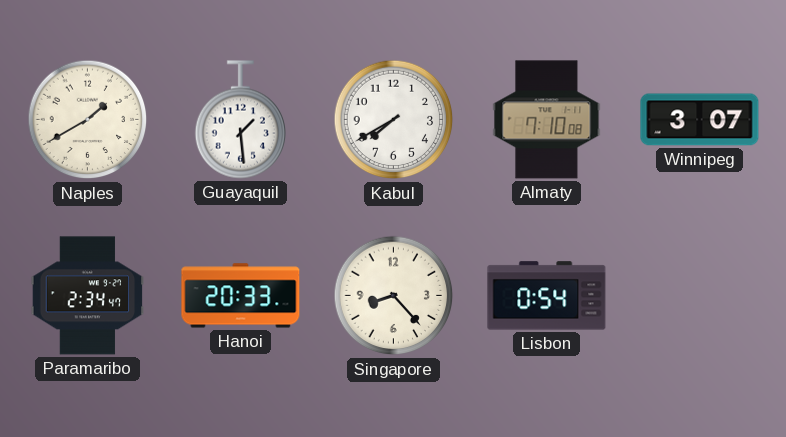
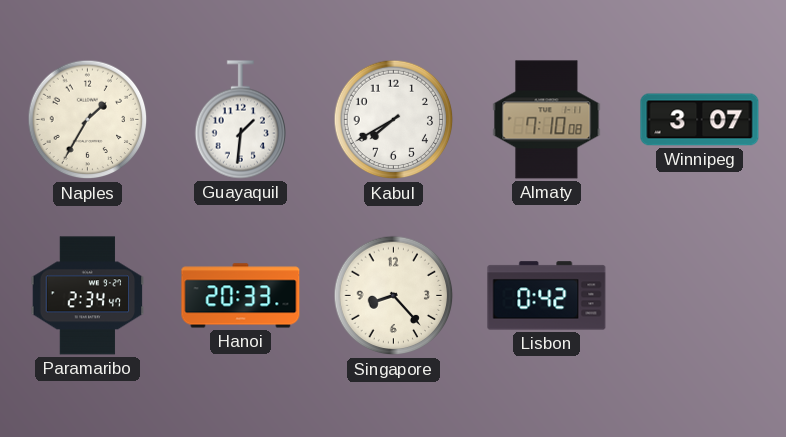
Naples: 1:40 -> 1:35 (88, 120)
Guayaquil: 1:29 -> 1:31 (240, 120)
Lisbon: 0:54 -> 0:42 (547, 296)
